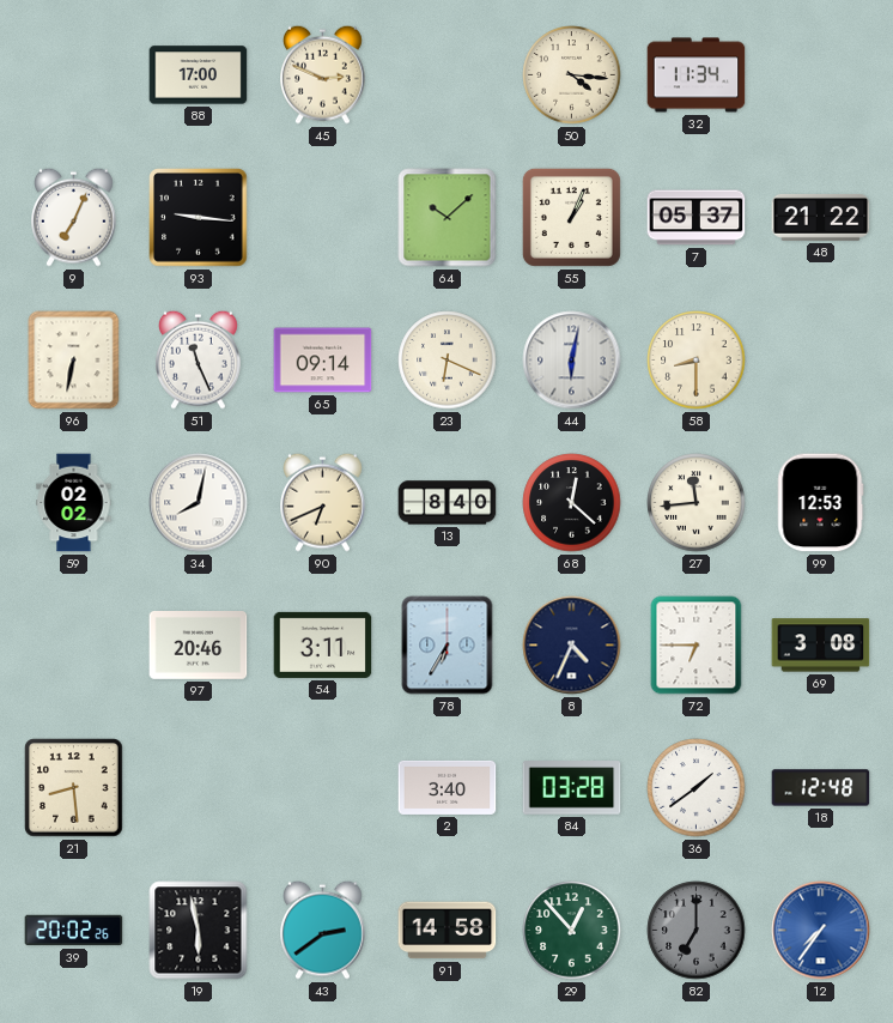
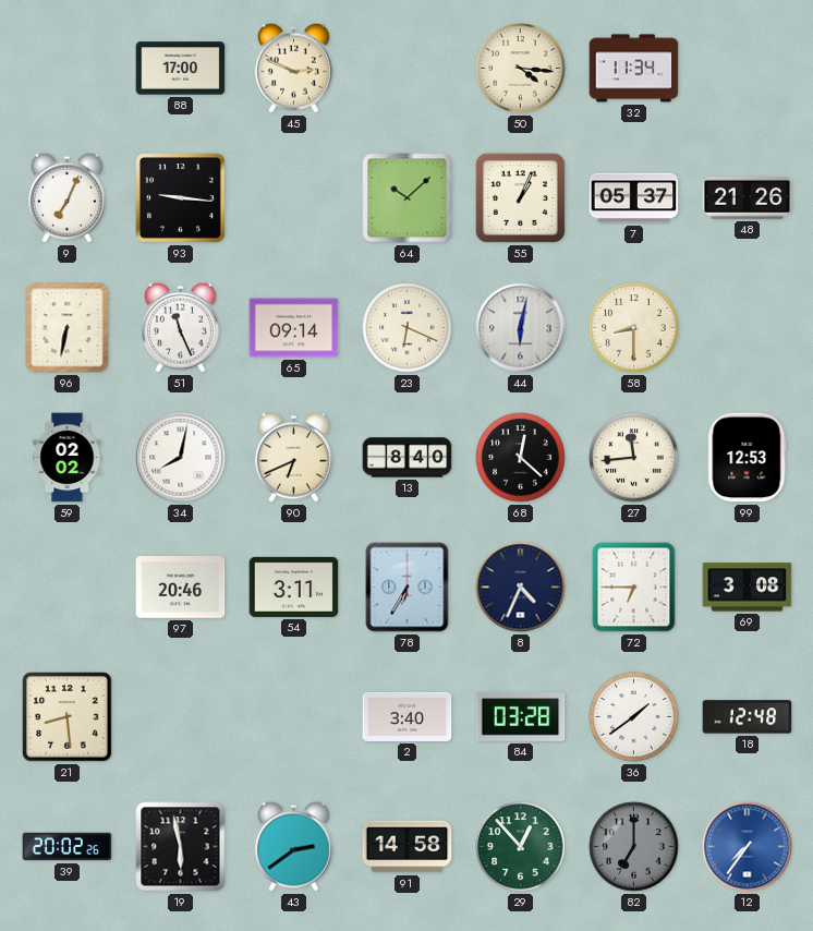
48: 21:22 -> 21:26 (748, 197)
